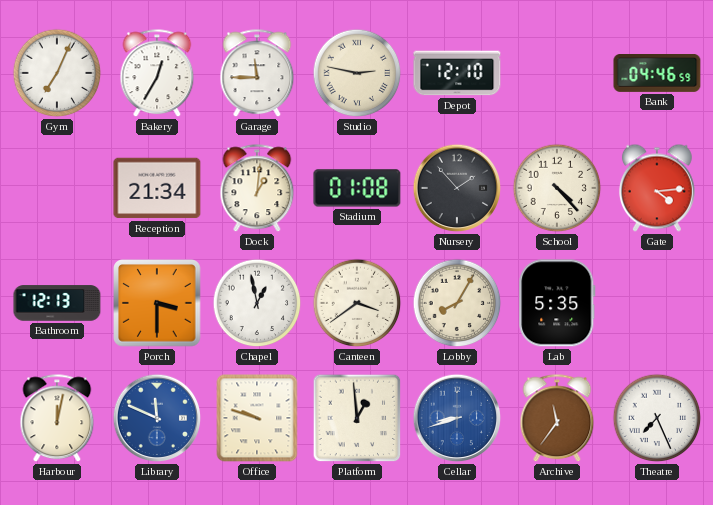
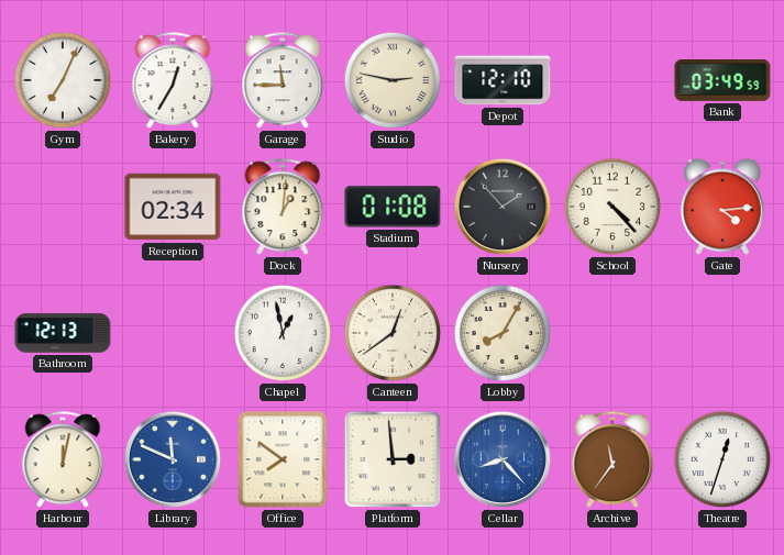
Bank: 04:46 -> 03:49 (722, 81)
Reception: 21:34 -> 02:34 (173, 207)
Porch: 3:30 -> none (158, 304)
Canteen: 3:39 -> 12:39 (393, 333)
Lab: 5:35 -> none (557, 303)
Office: 9:48 -> 7:51 (283, 459)
Platform: 12:59 -> 2:59 (393, 459)
Cellar: 8:42 -> 8:23 (503, 459)
Theatre: 7:26 -> 12:33 (722, 459)
